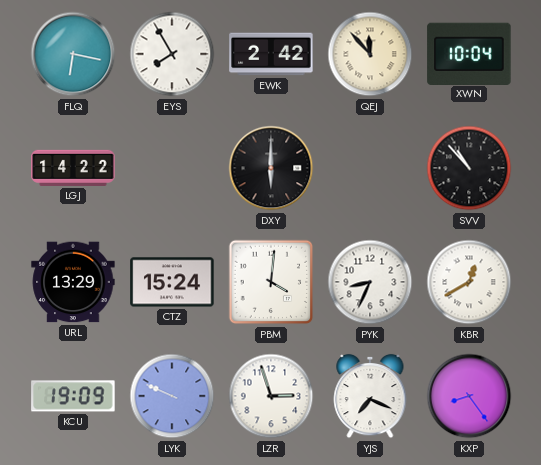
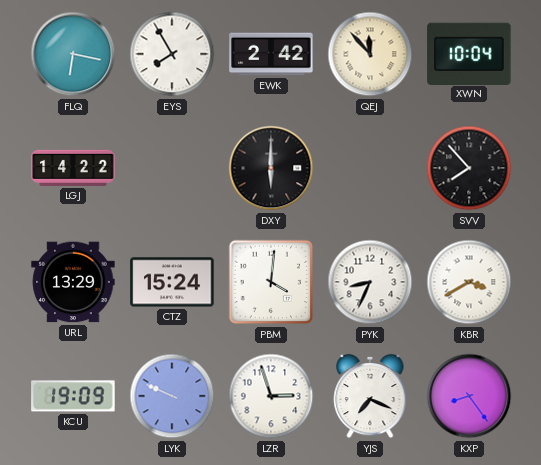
SVV: 10:53 -> 7:53 (469, 168)
KBR: 12:40 -> 3:40 (469, 282)
